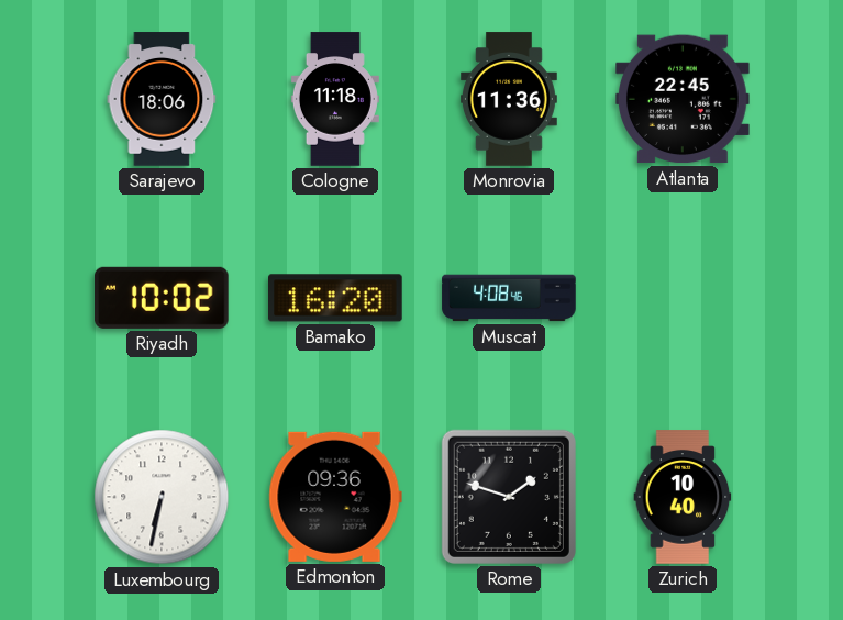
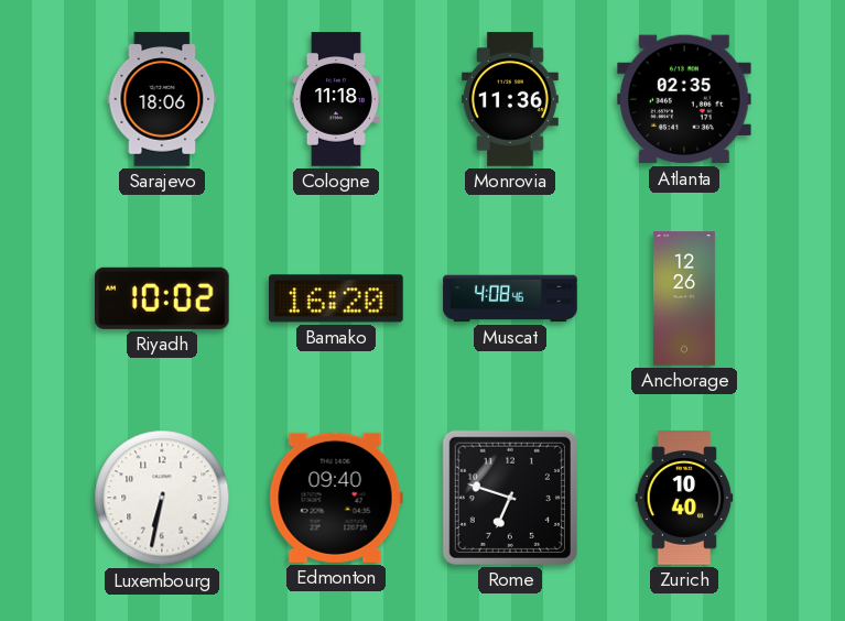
Atlanta: 22:45 -> 02:35 (685, 99)
Anchorage: none -> 12:26 (684, 298)
Edmonton: 09:36 -> 09:40 (336, 498)
Rome: 1:48 -> 6:48 (510, 498)
